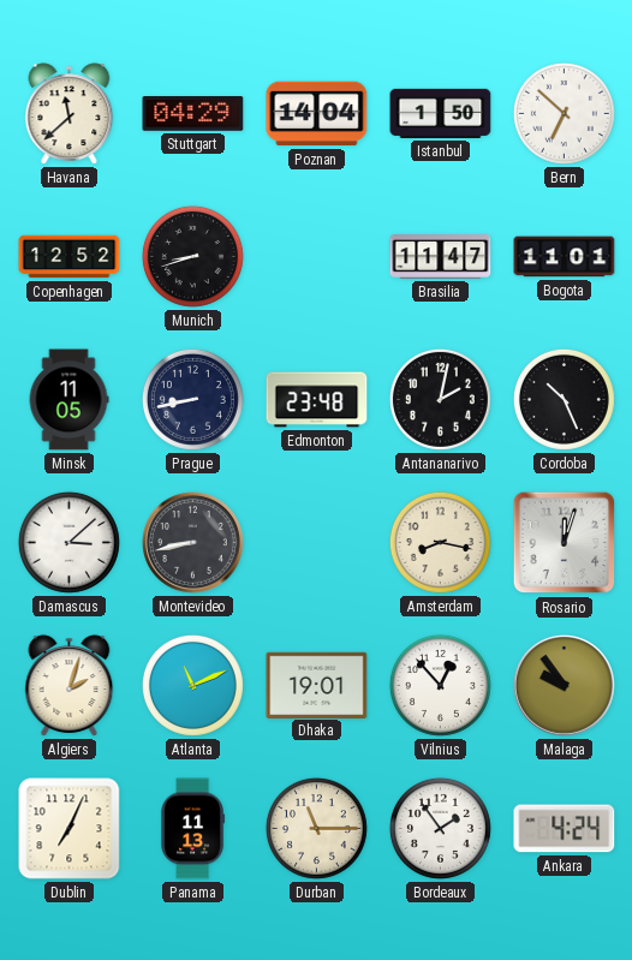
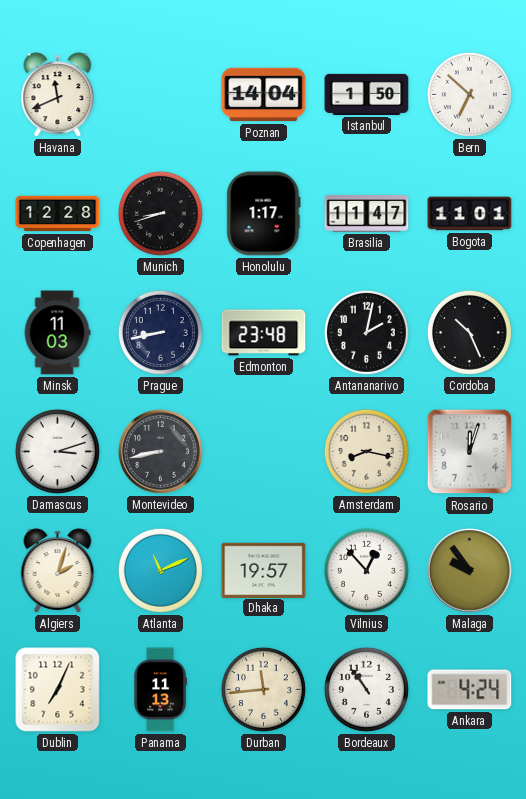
Havana: 11:38 -> 11:41 (58, 95)
Stuttgart: 04:29 -> none (193, 114)
Copenhagen: 12:52 -> 12:28 (58, 214)
Honolulu: none -> 1:17 (264, 214)
Minsk: 11:05 -> 11:03 (57, 333)
Damascus: 3:08 -> 3:12 (57, 451)
Dhaka: 19:01 -> 19:57 (264, 570)
Durban: 11:15 -> 11:44 (263, 689)
Bordeaux: 1:54 -> 10:54 (366, 689)
